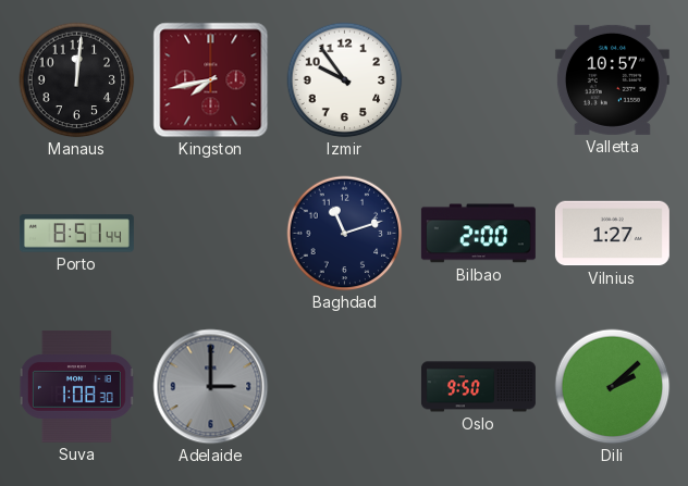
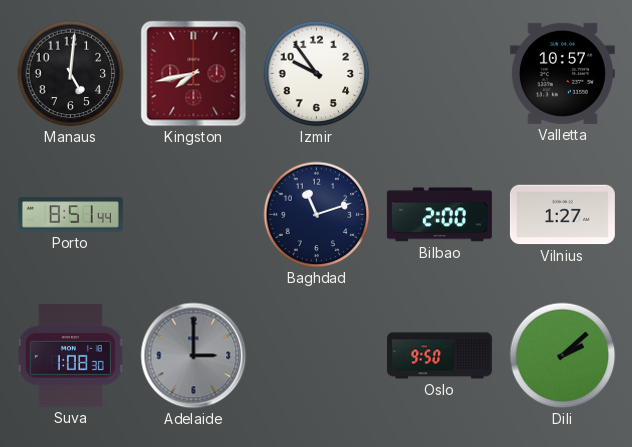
Manaus: 12:01 -> 5:01 (71, 74)
